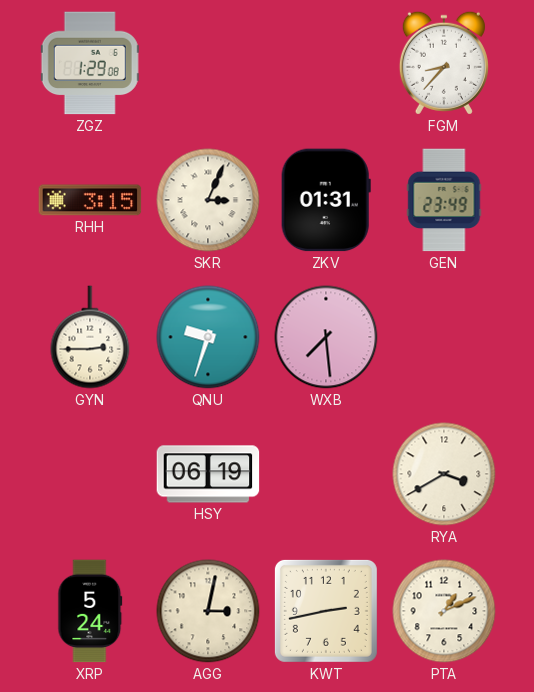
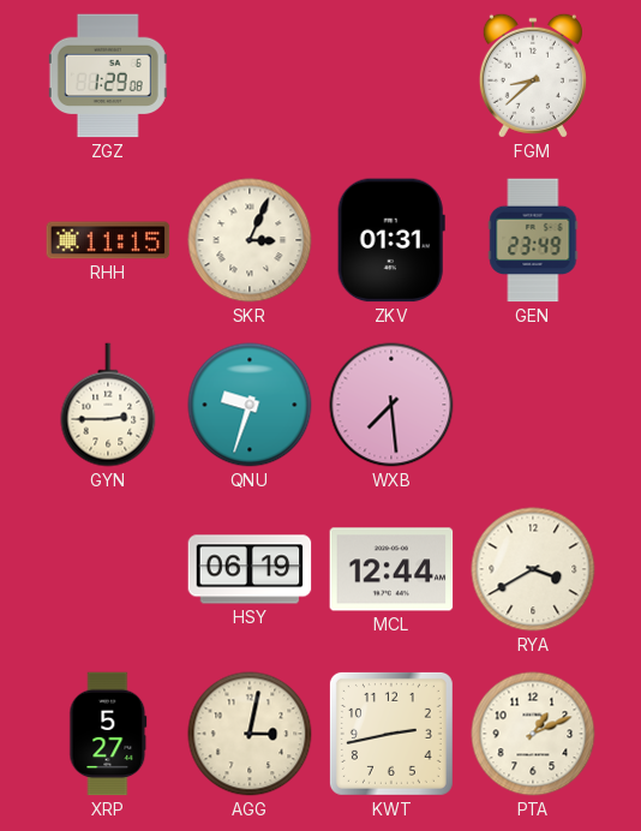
FGM: 8:37 -> 8:38 (533, 76)
RHH: 3:15 -> 11:15 (108, 240)
MCL: none -> 12:44 (391, 569)
XRP: 5:24 -> 5:27 (108, 734)
